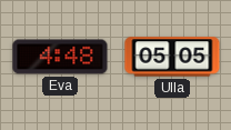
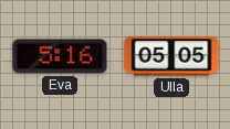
Eva: 4:48 -> 5:16 (60, 56)
